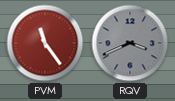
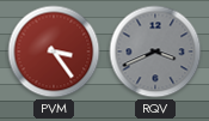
PVM: 11:24 -> 3:24 (54, 52)
